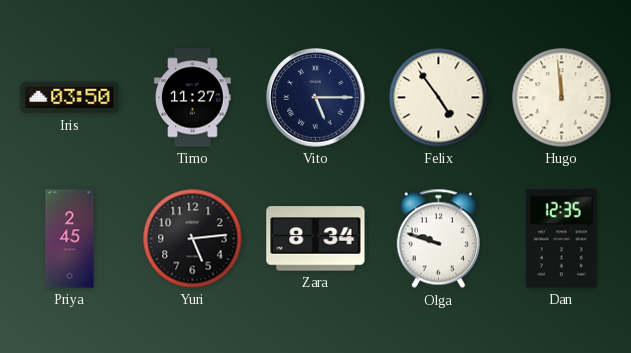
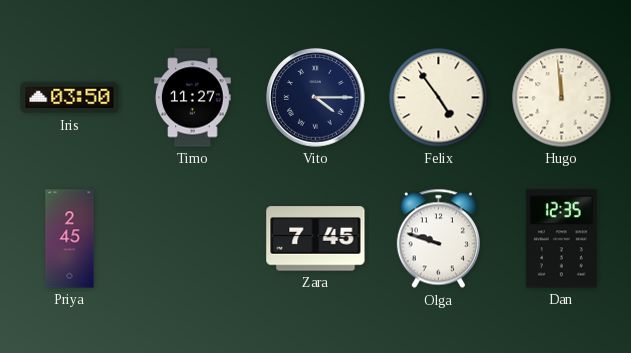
Vito: 5:15 -> 4:15 (316, 98)
Yuri: 5:14 -> none (193, 239)
Zara: 8:34 -> 7:45 (316, 239)
